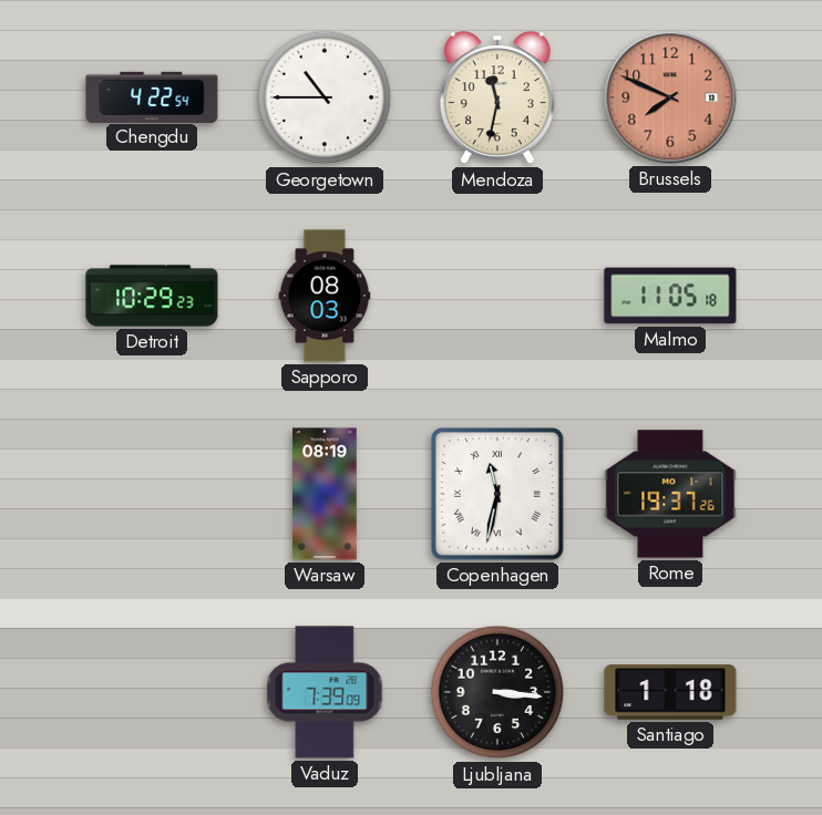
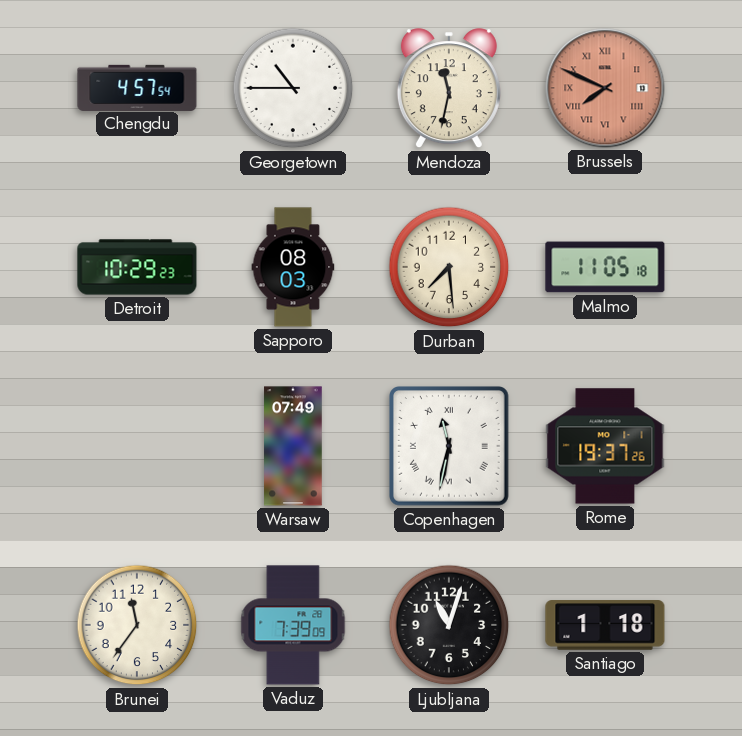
Chengdu: 4:22 -> 4:57 (137, 87)
Brussels numerals: Arabic -> Roman (605, 88)
Durban: none -> 7:29 (449, 267)
Warsaw: 08:19 -> 07:49 (293, 446)
Brunei: none -> 11:36 (137, 625)
Ljubljana: 3:16 -> 11:03 (449, 625)
